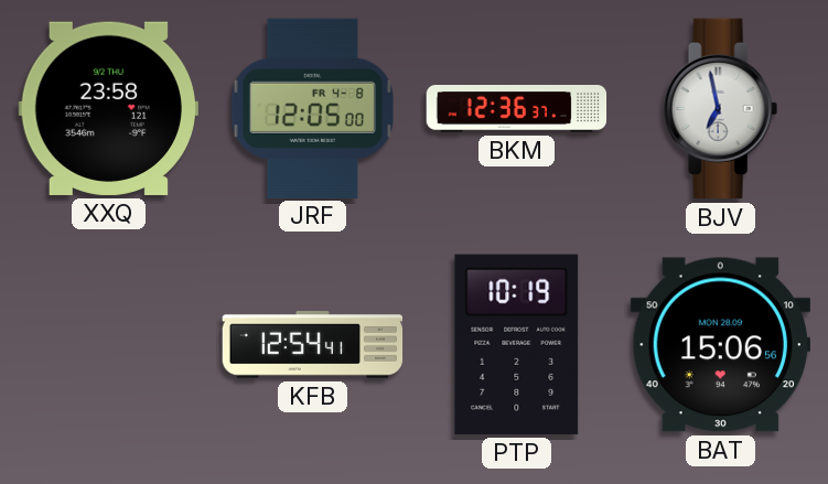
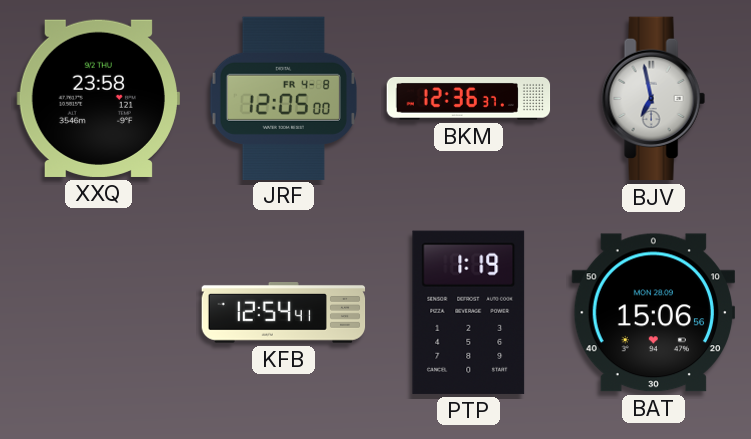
PTP: 10:19 -> 1:19 (469, 312)
